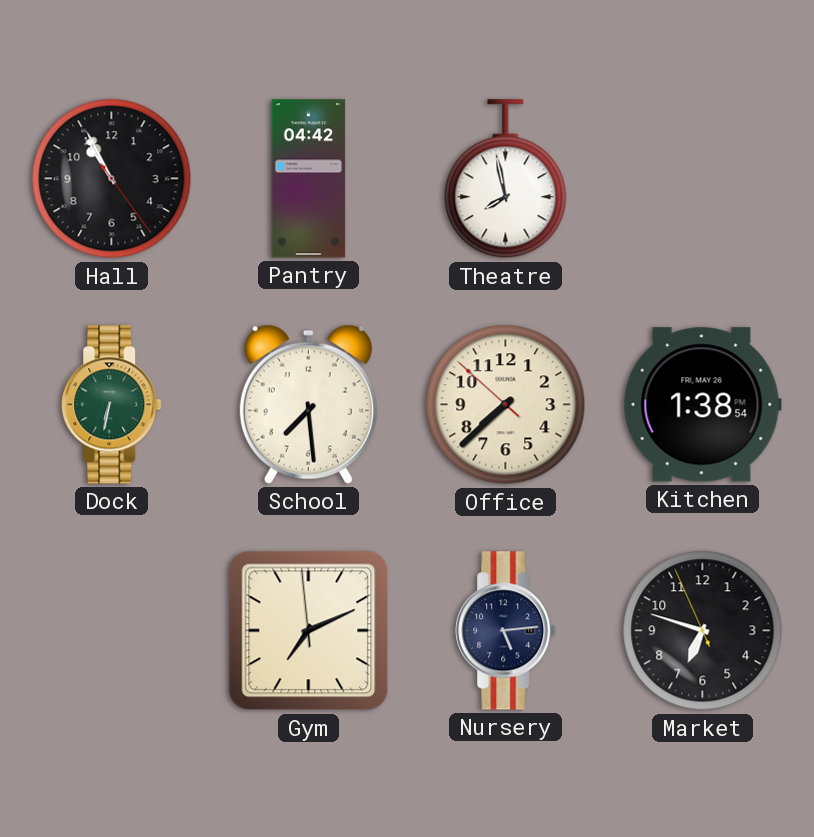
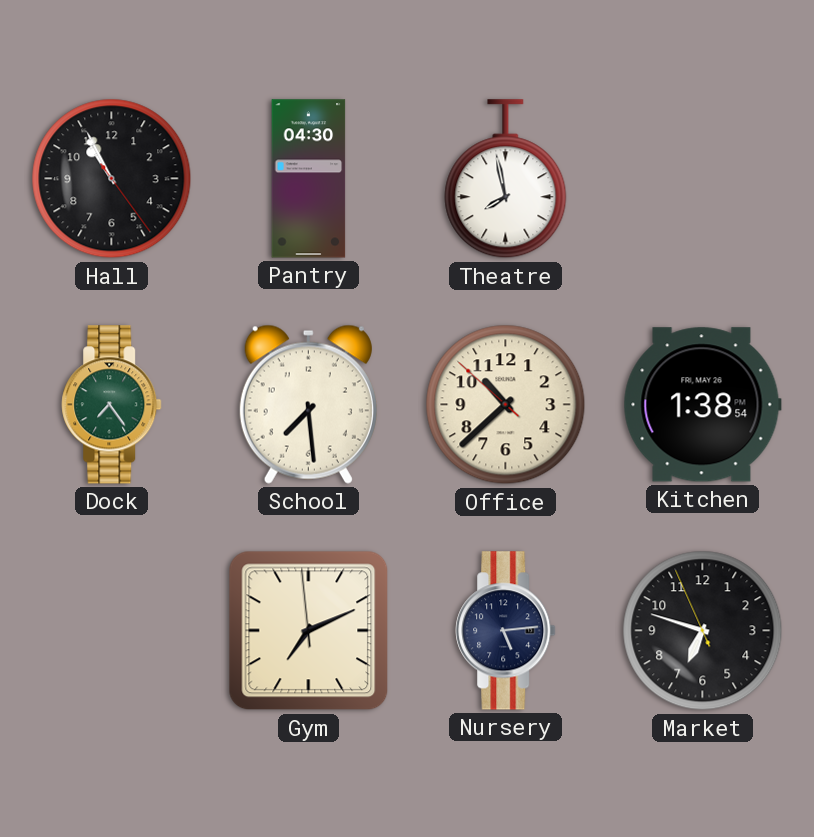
Pantry: 04:42 -> 04:30 (309, 179)
Dock: 6:32 -> 7:24 (112, 405)
Office: 7:37 -> 10:37 (506, 405)
